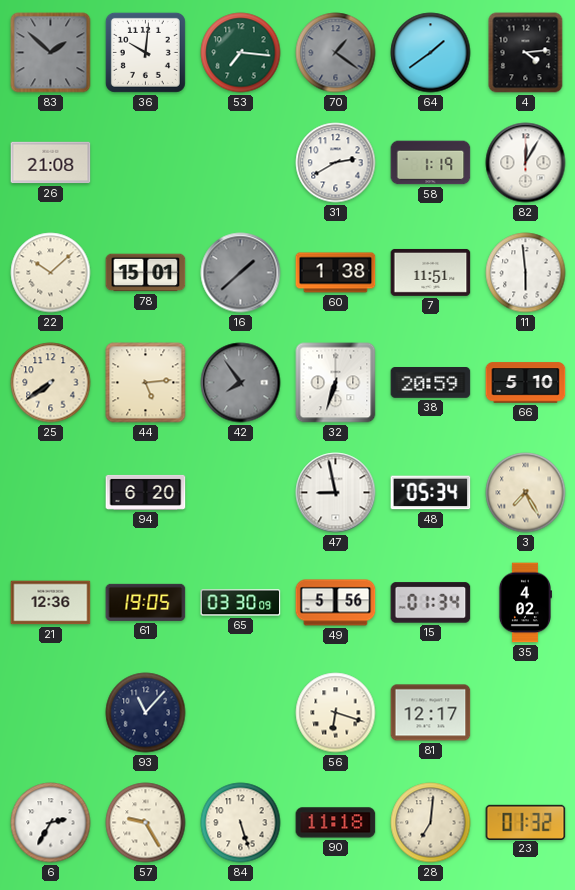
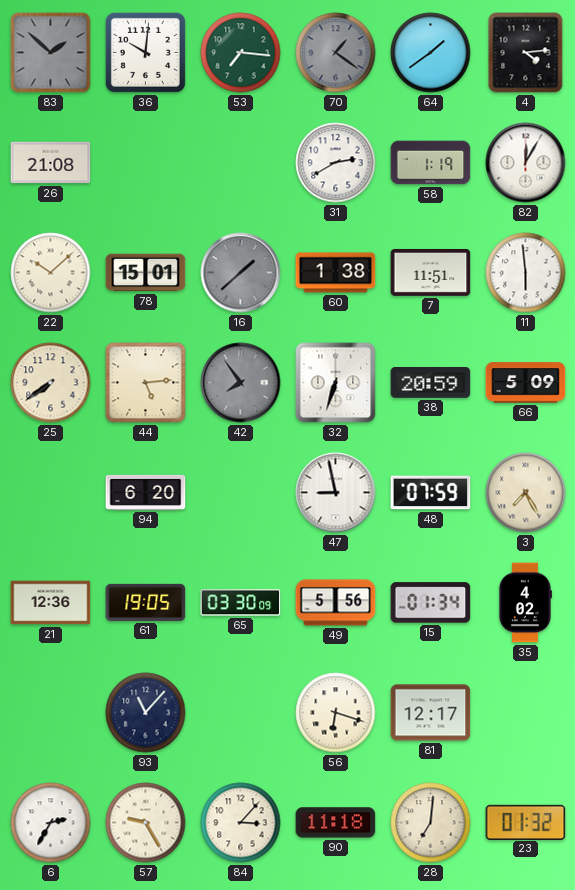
66: 5:10 -> 5:09 (526, 383)
48: 05:34 -> 07:59 (431, 493)
84: 5:27 -> 3:07 (241, 823)
